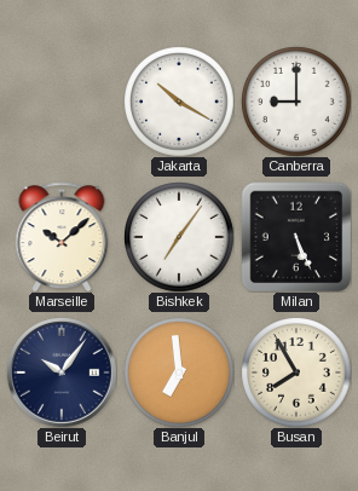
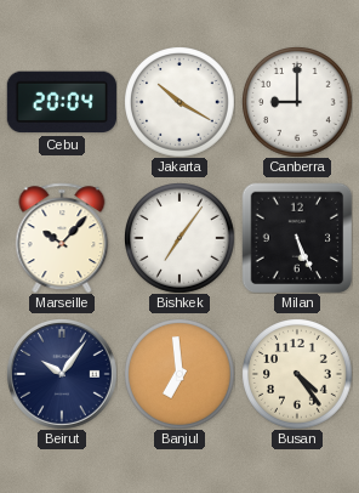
Cebu: none -> 20:04 (62, 102)
Marseille: 10:08 -> 10:07 (62, 238)
Busan: 7:55 -> 4:24 (297, 374)
